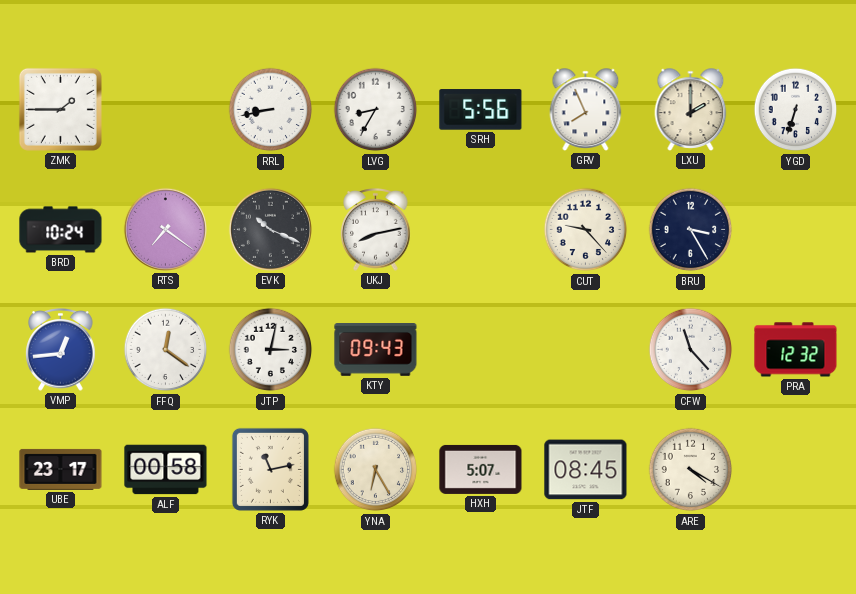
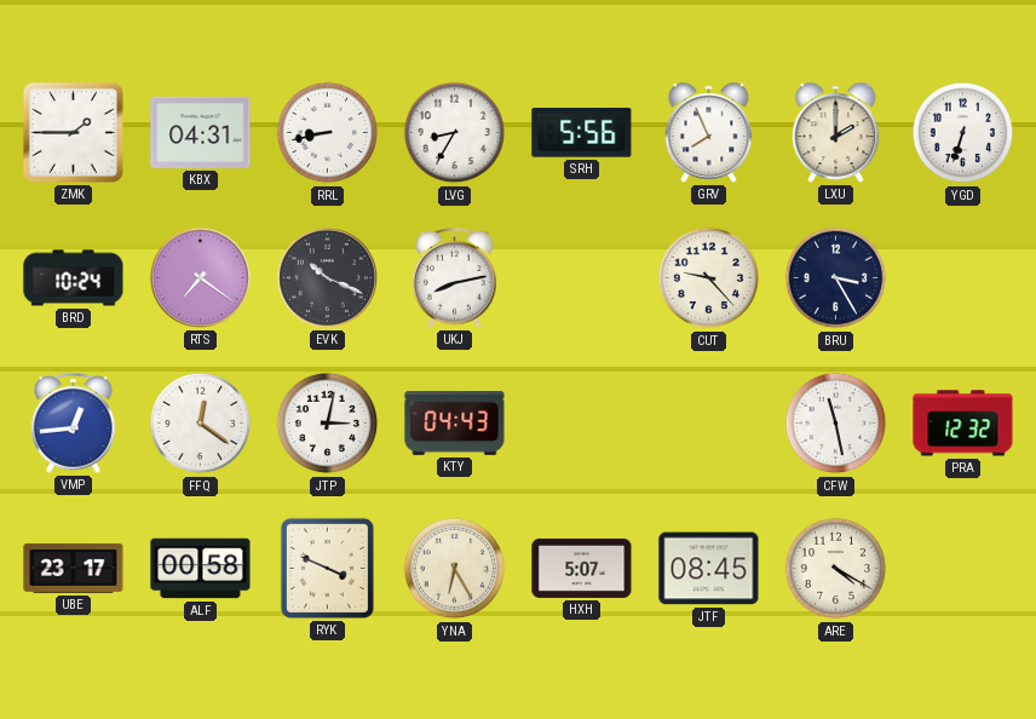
KBX: none -> 04:31 (201, 132)
KTY: 09:43 -> 04:43 (455, 424)
CFW: 11:23 -> 11:28 (836, 424)
RYK: 11:13 -> 3:49 (327, 568)
